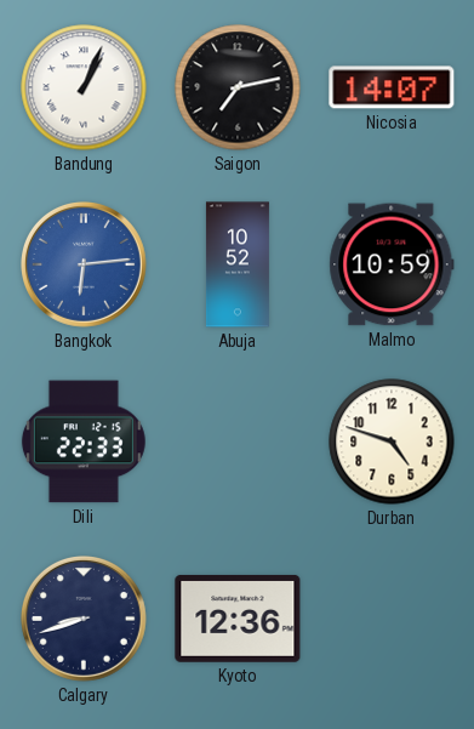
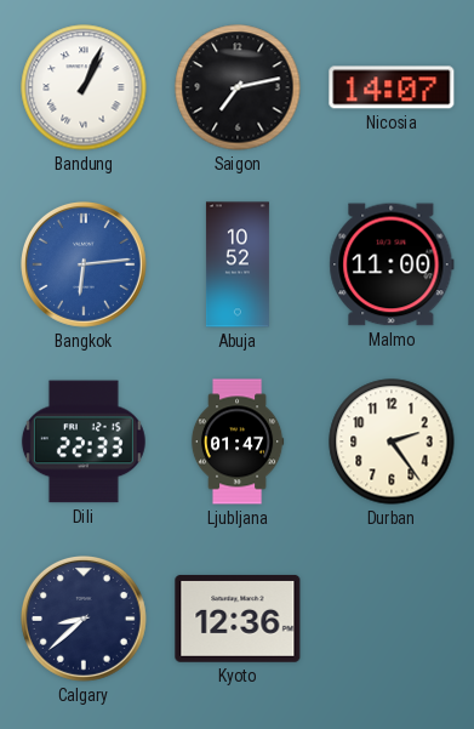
Malmo: 10:59 -> 11:00 (392, 264)
Ljubljana: none -> 01:47 (238, 442)
Durban: 4:48 -> 2:24 (392, 442)
Calgary: 8:42 -> 8:38 (85, 620)
